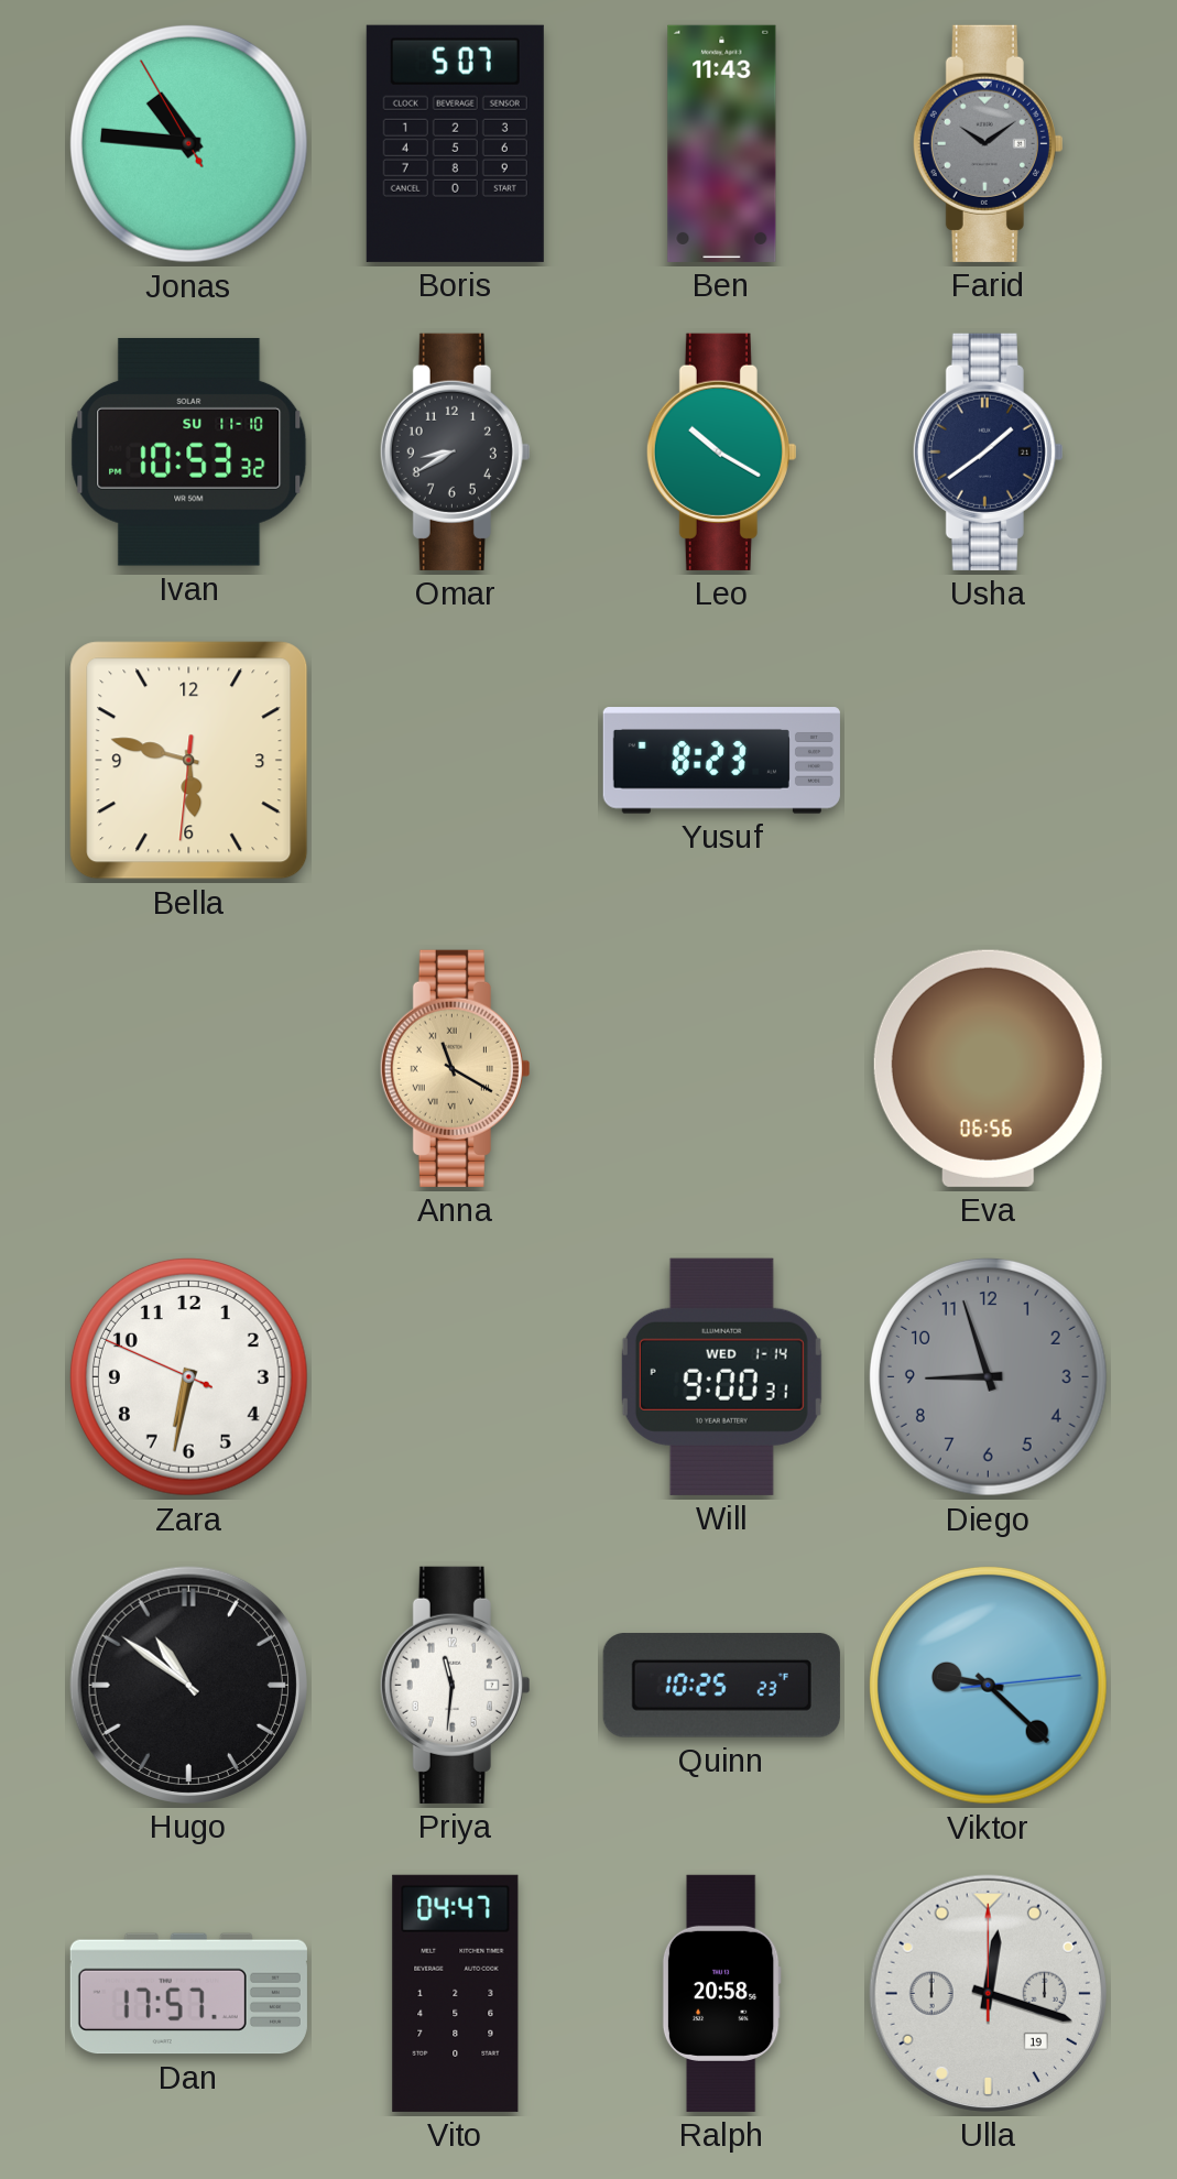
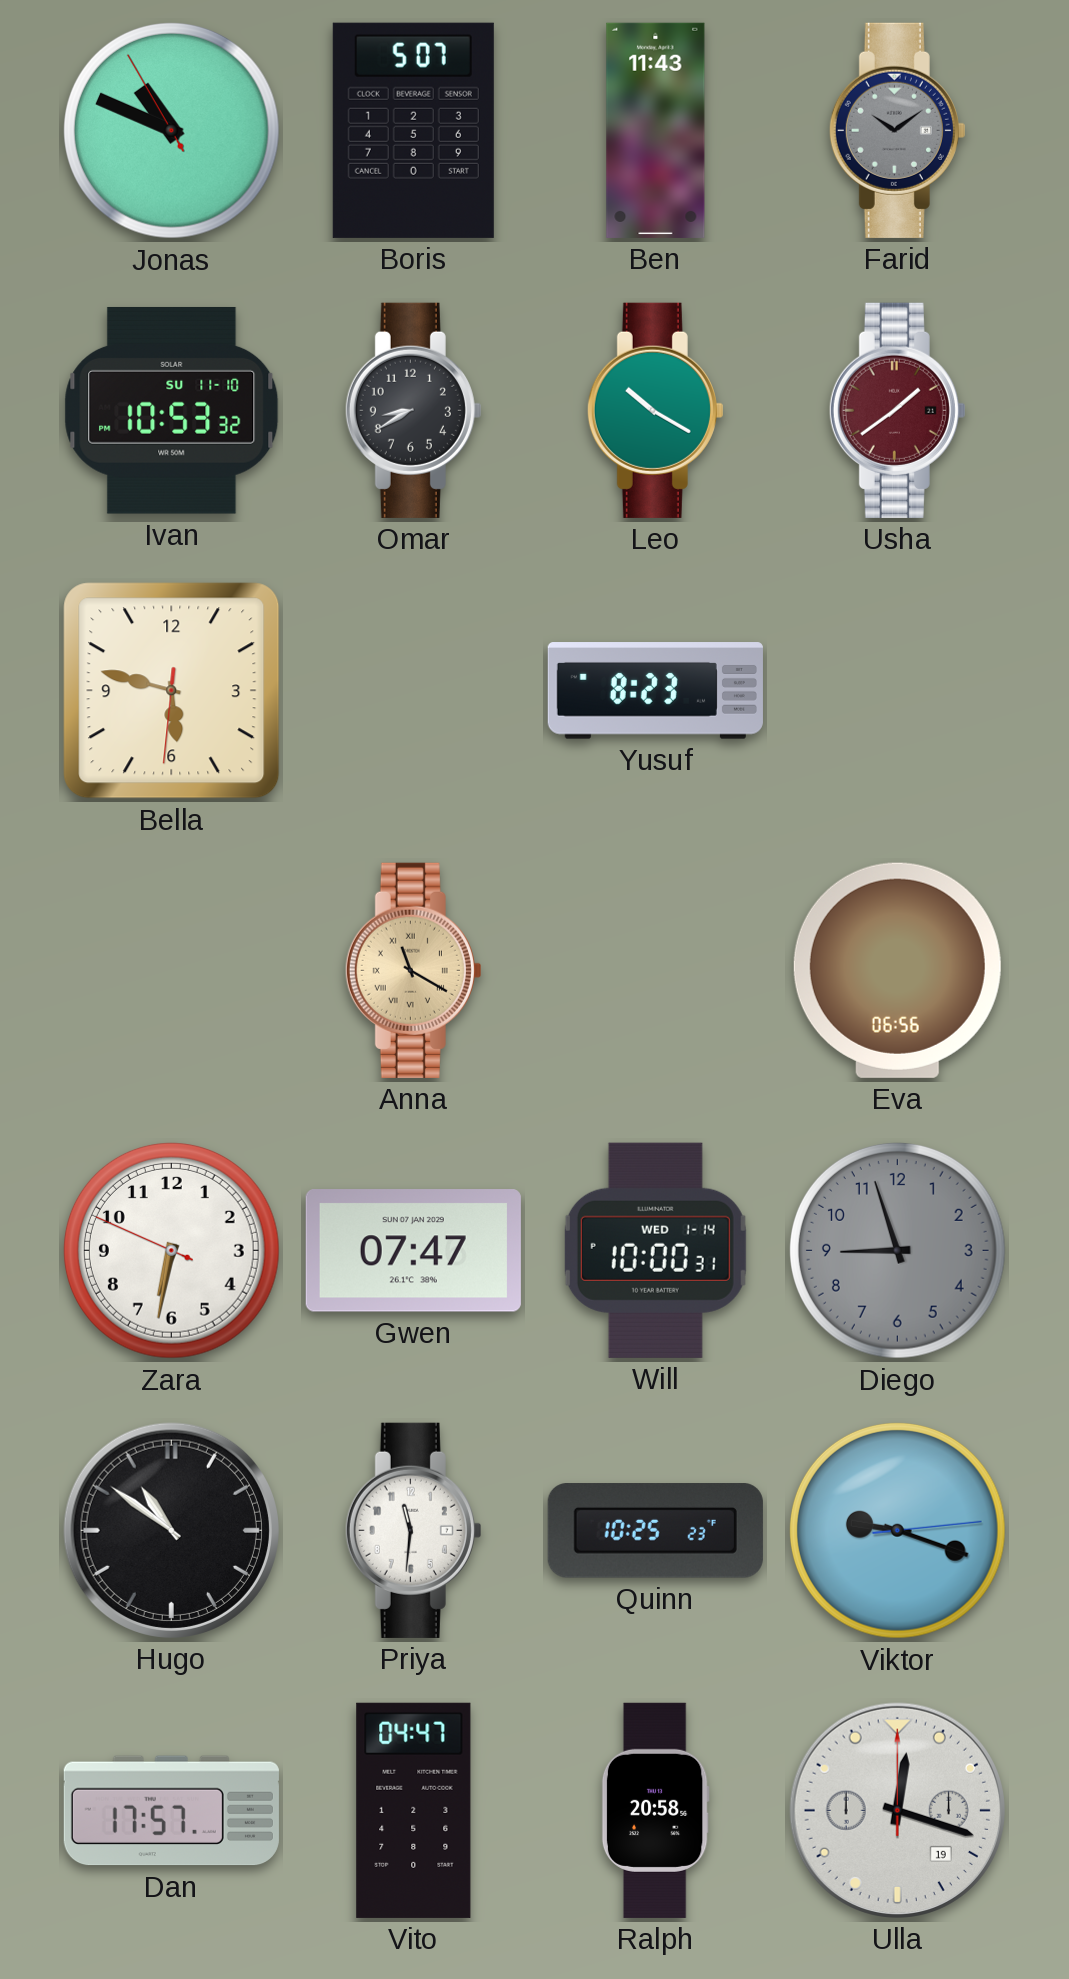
Jonas: 10:45 -> 10:48 (171, 130)
Usha dial: navy -> burgundy (897, 410)
Gwen: none -> 07:47 (413, 1251)
Will: 9:00 -> 10:00 (655, 1250)
Viktor: 9:22 -> 9:18 (897, 1530)
